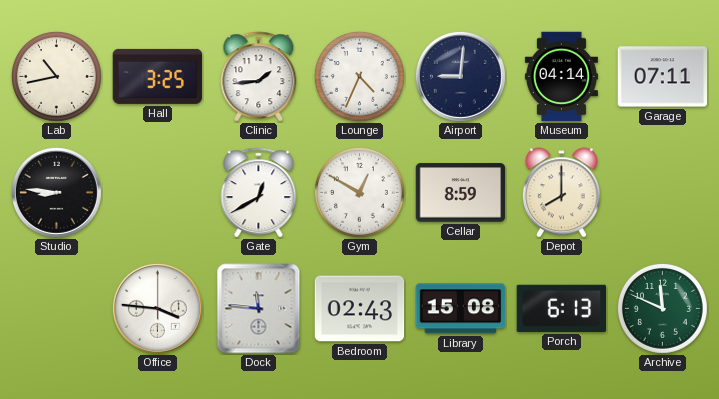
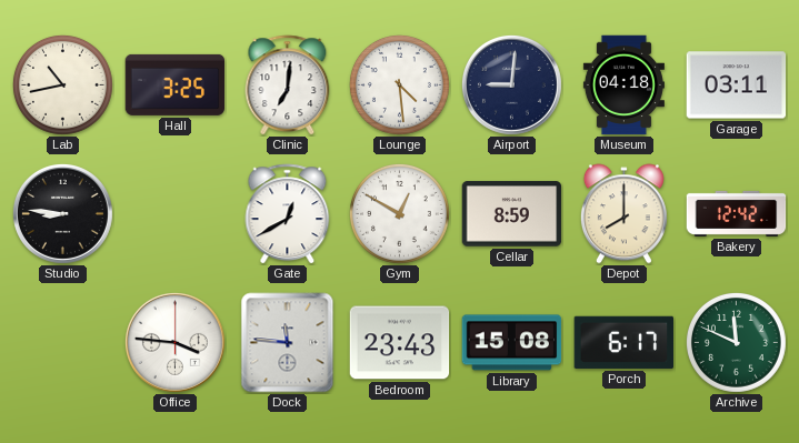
Clinic: 1:44 -> 7:01 (288, 85)
Lounge: 4:34 -> 4:29 (399, 84)
Museum: 04:14 -> 04:18 (623, 85)
Garage: 07:11 -> 03:11 (737, 85)
Bakery: none -> 12:42 (737, 213)
Bedroom: 02:43 -> 23:43 (400, 343)
Porch: 6:13 -> 6:17 (625, 342)
